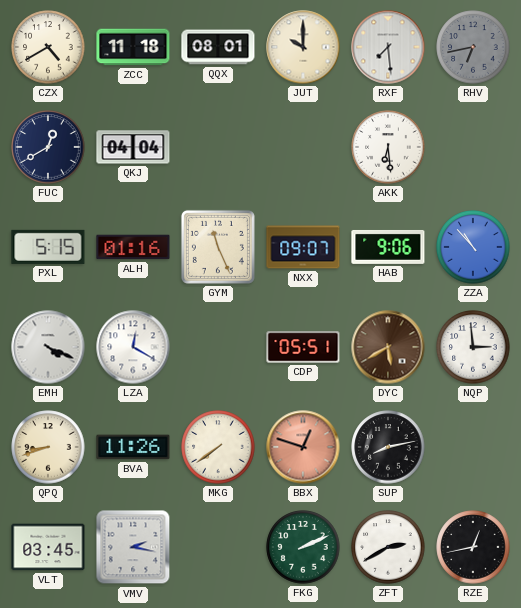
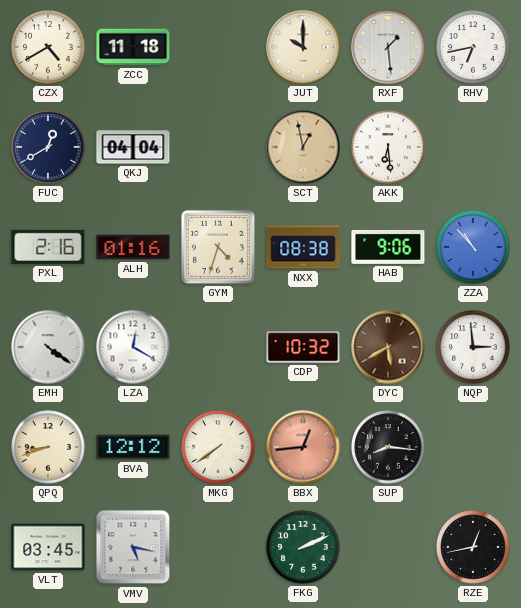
QQX: 08:01 -> none (218, 47)
RXF: 7:29 -> 1:29 (388, 47)
RHV dial: grey -> white (473, 47)
SCT: none -> 12:58 (303, 147)
PXL: 5:15 -> 2:16 (48, 247)
GYM: 11:26 -> 4:33 (218, 247)
NXX: 09:07 -> 08:38 (303, 247)
EMH: 4:19 -> 4:21 (48, 347)
CDP: 05:51 -> 10:32 (303, 347)
BVA: 11:26 -> 12:12 (133, 447)
BBX: 12:48 -> 12:44 (303, 447)
SUP: 8:13 -> 8:16 (388, 447)
VMV: 2:17 -> 5:17 (133, 547)
ZFT: 2:40 -> none (388, 547)
